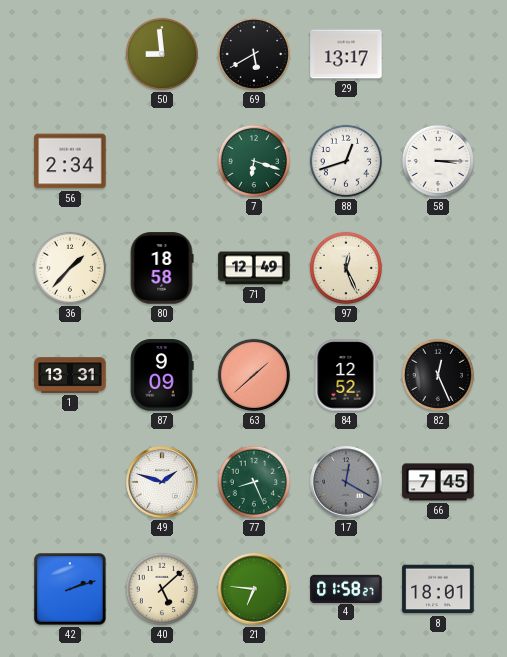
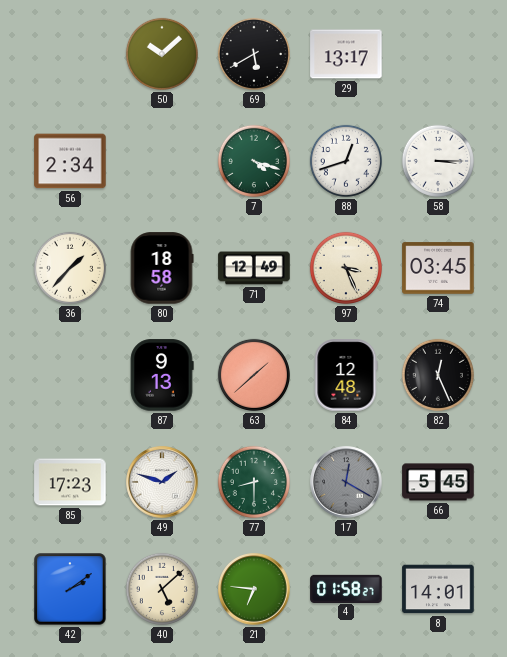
50: 8:59 -> 10:08 (162, 54)
7: 6:18 -> 4:18 (254, 161)
97: 12:26 -> 3:26 (346, 268)
74: none -> 03:45 (438, 268)
1: 13:31 -> none (70, 375)
87: 9:09 -> 9:13 (162, 375)
84: 12:52 -> 12:48 (346, 375)
85: none -> 17:23 (70, 482)
77: 8:26 -> 8:30 (254, 482)
66: 7:45 -> 5:45 (438, 482)
42: 2:12 -> 2:09 (70, 589)
8: 18:01 -> 14:01 (438, 589)
